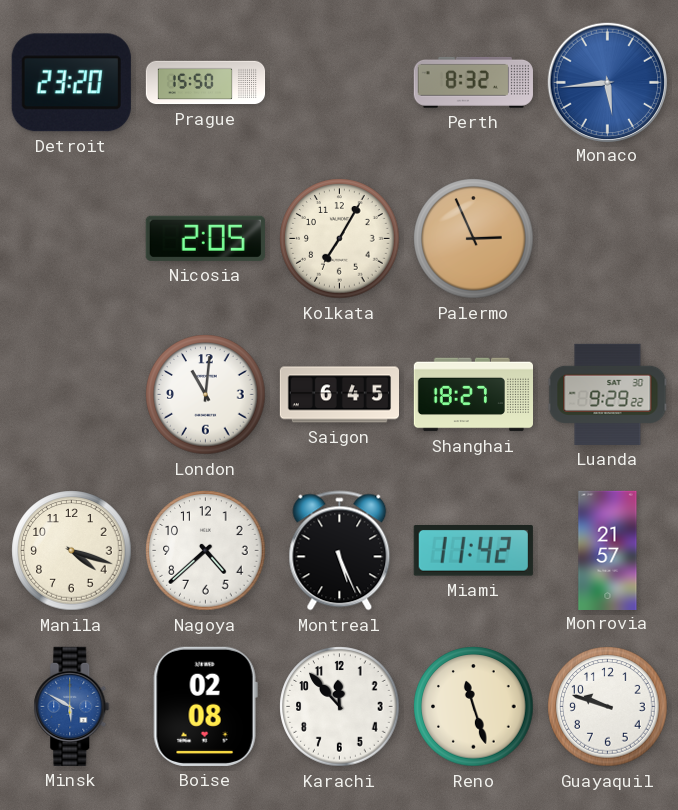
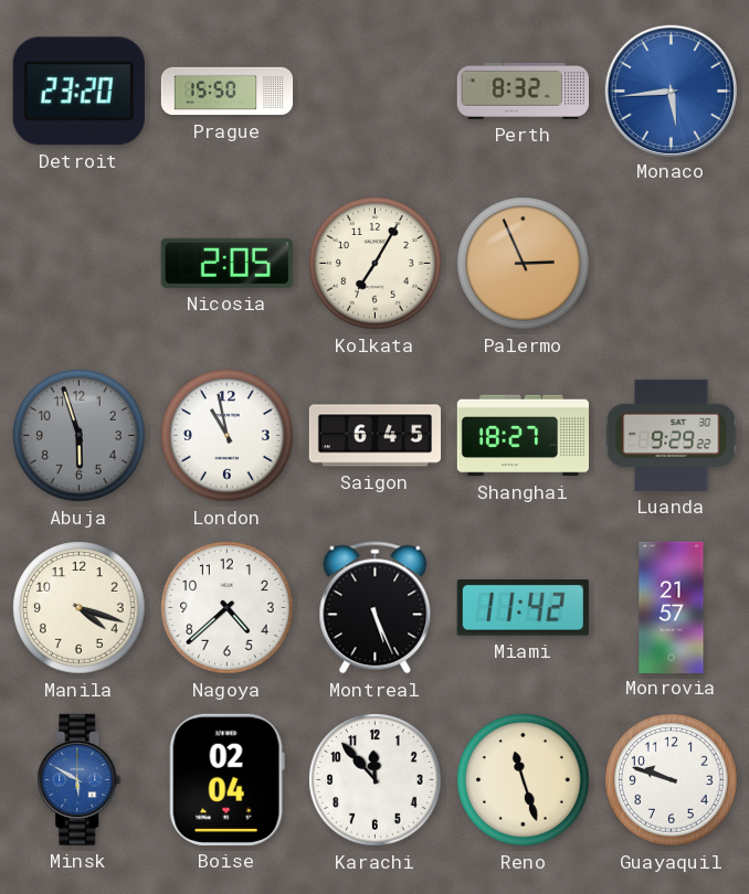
Abuja: none -> 5:57 (80, 436)
London: 11:01 -> 10:58 (228, 436)
Boise: 02:08 -> 02:04 (226, 779)
